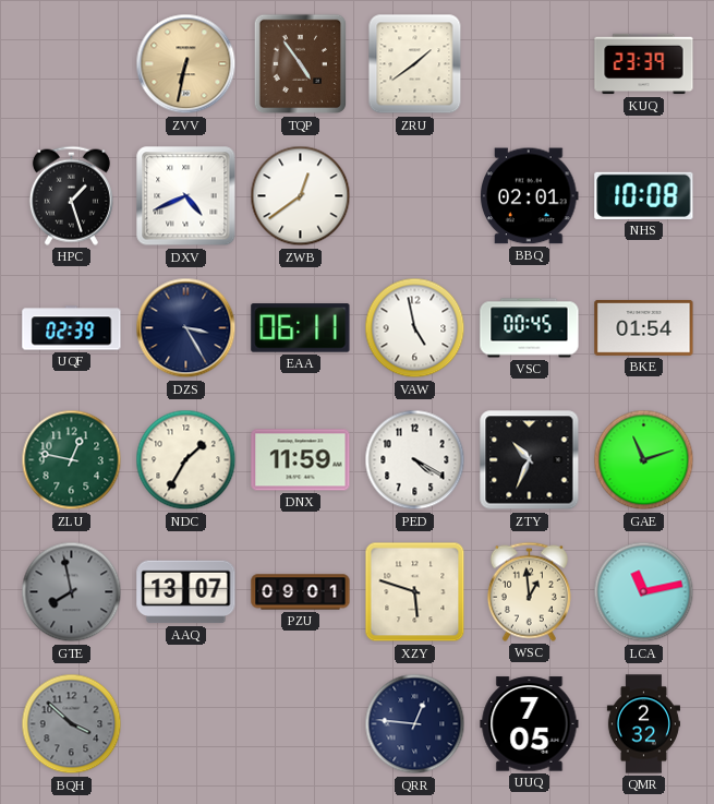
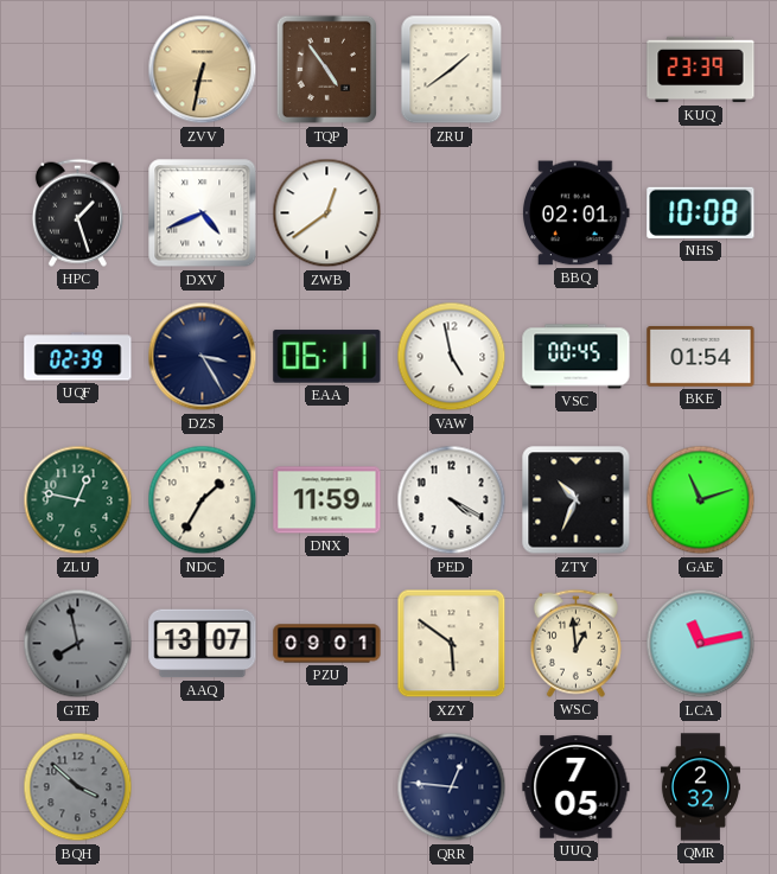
XZY: 5:48 -> 5:51 (452, 644)
